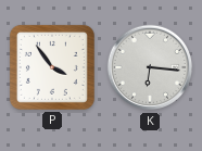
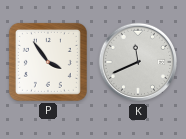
K: 6:16 -> 11:41 (138, 62)
